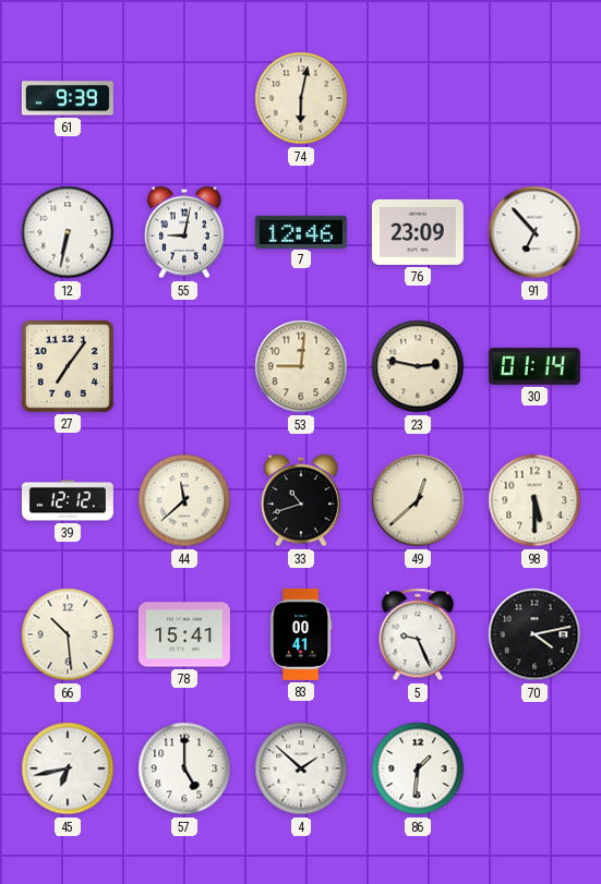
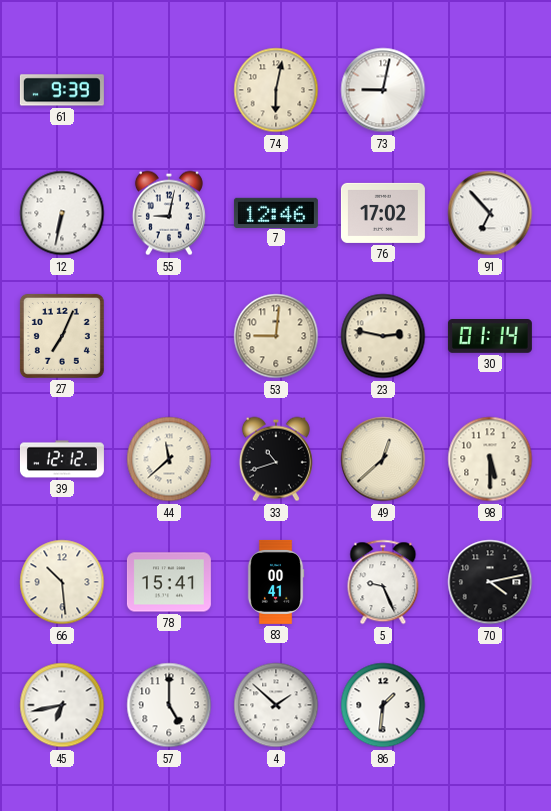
73: none -> 9:02 (383, 90)
76: 23:09 -> 17:02 (383, 213)
27: 7:06 -> 7:04 (62, 336)
